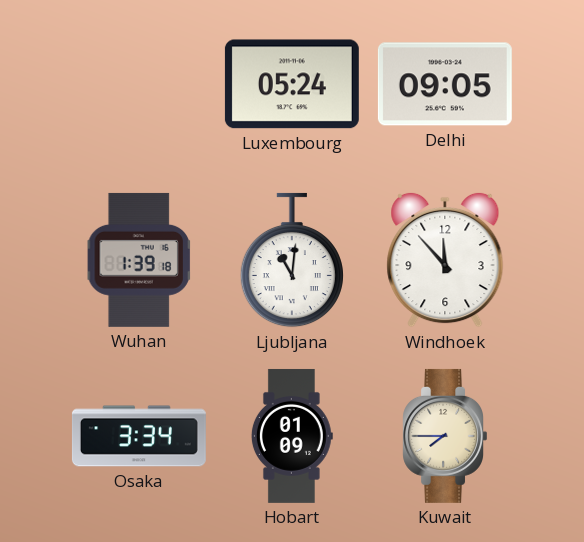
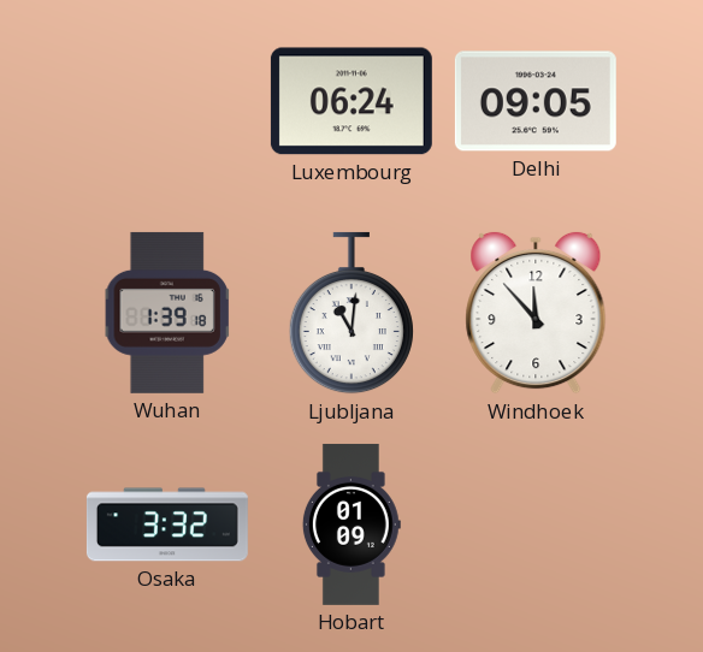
Luxembourg: 05:24 -> 06:24 (351, 101)
Osaka: 3:34 -> 3:32 (167, 524)
Kuwait: 7:45 -> none (444, 436)
